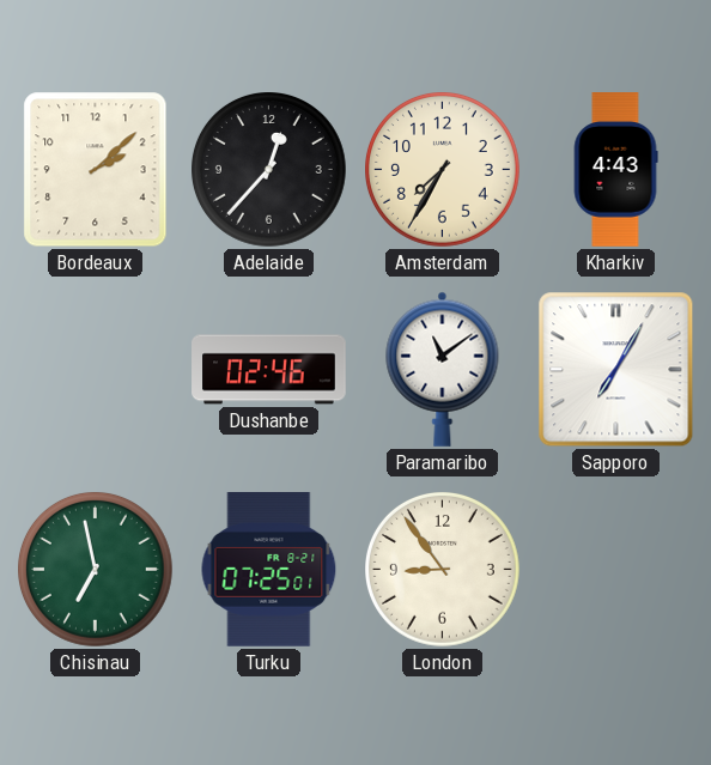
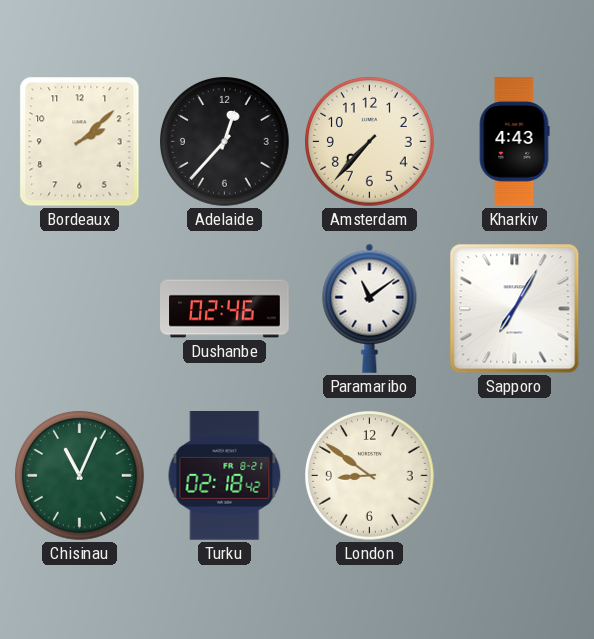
Amsterdam: 7:35 -> 7:37 (370, 142)
Chisinau: 6:58 -> 11:04 (80, 476)
Turku: 07:25 -> 02:18 (225, 476)
London: 8:54 -> 8:51 (370, 476)
